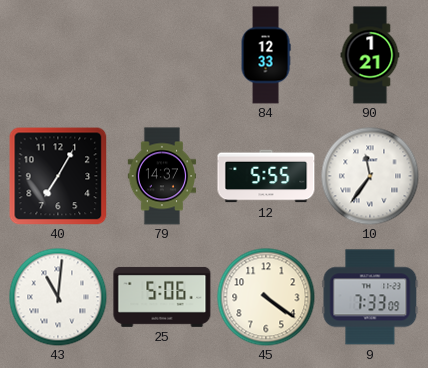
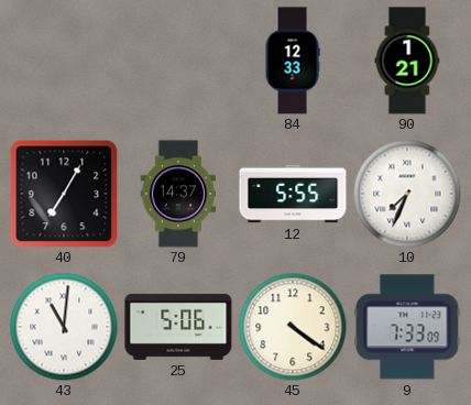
10: 11:36 -> 7:34 (407, 194)
